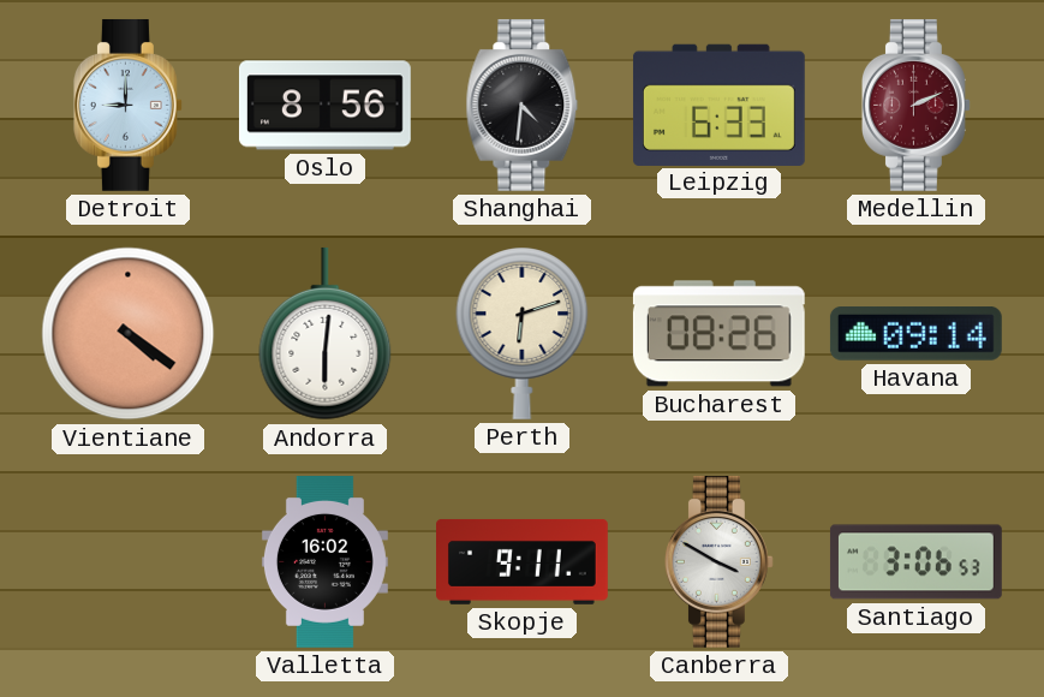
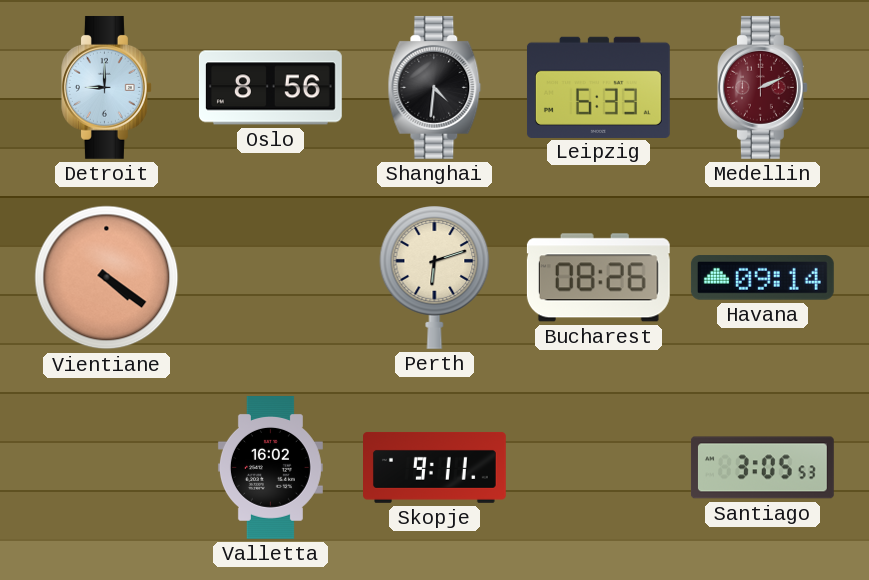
Andorra: 6:01 -> none (326, 334)
Canberra: 3:50 -> none (718, 561)
Santiago: 3:06 -> 3:05 (762, 468)
